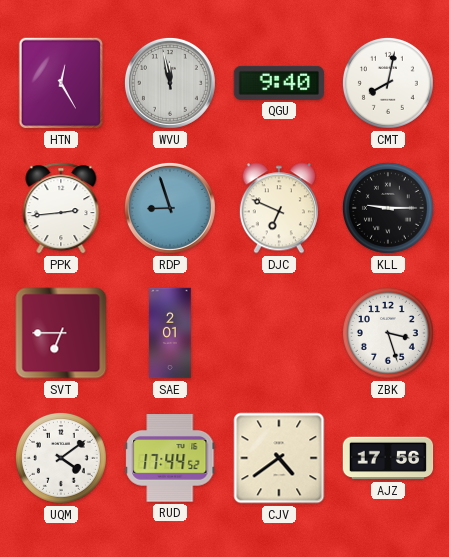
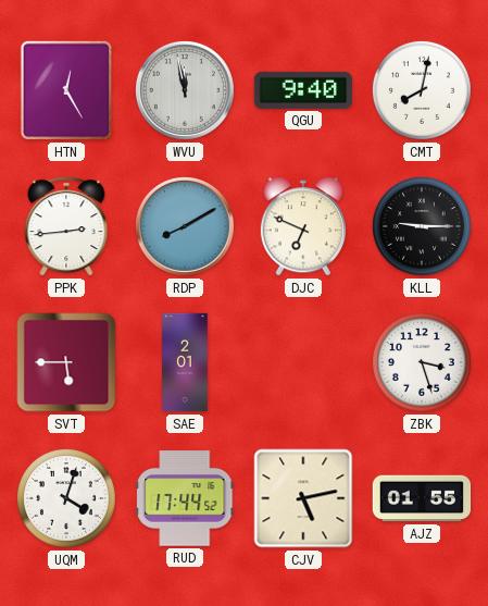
RDP: 8:57 -> 8:10 (185, 226)
SVT: 6:45 -> 5:45 (66, 362)
UQM: 4:09 -> 4:03 (66, 498)
CJV: 4:39 -> 5:13 (303, 498)
AJZ: 17:56 -> 01:55 (422, 498)
